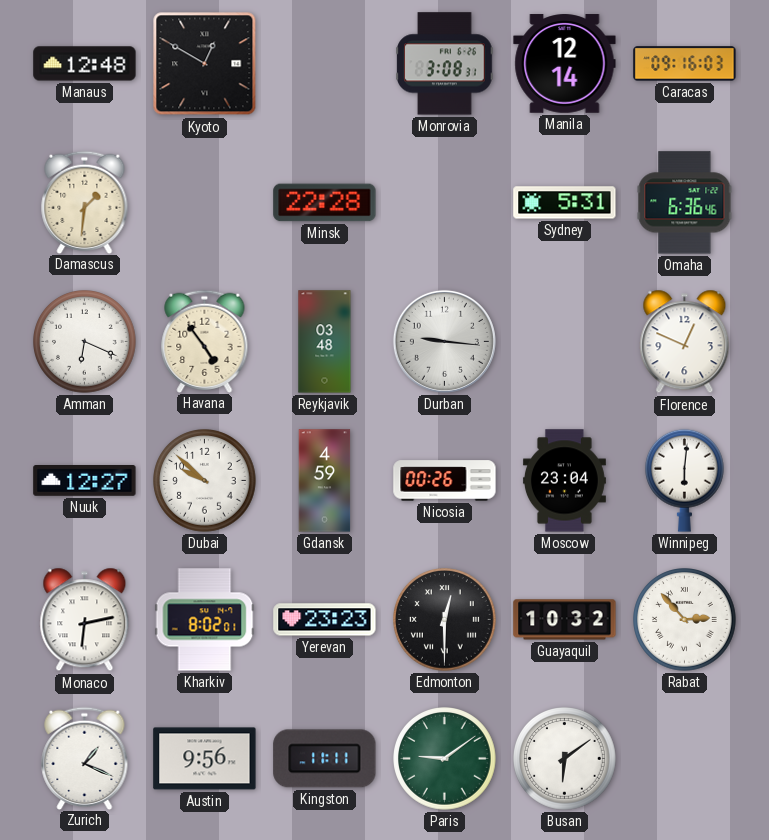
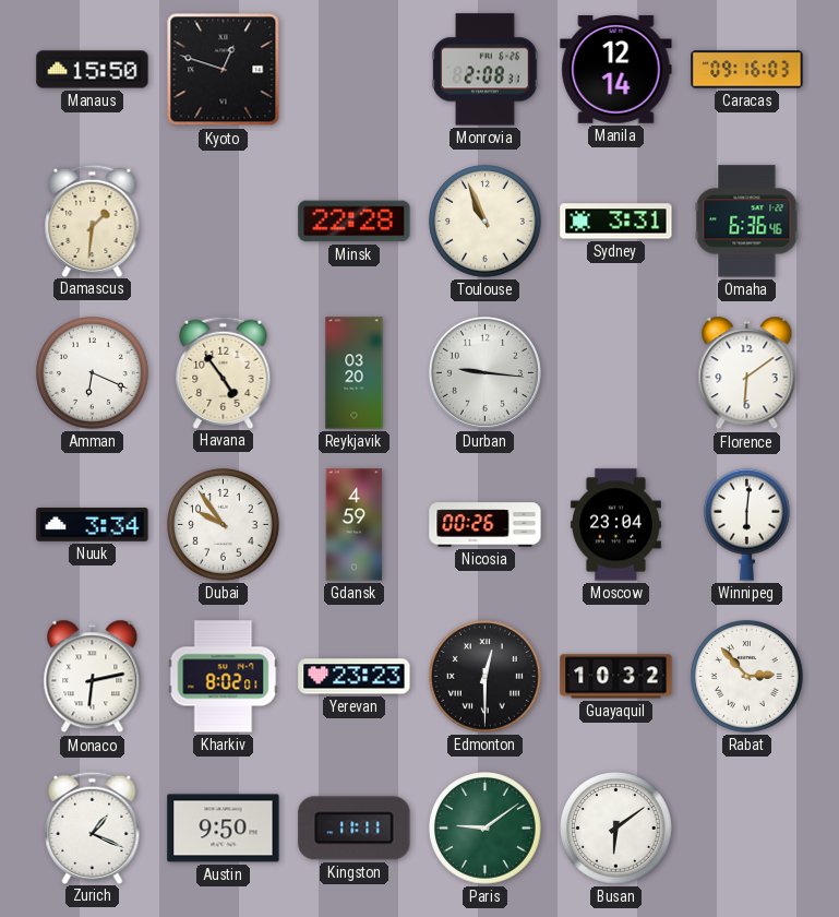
Manaus: 12:48 -> 15:50 (93, 70)
Kyoto: 12:50 -> 12:48 (224, 70)
Monrovia: 3:08 -> 2:08 (486, 70)
Toulouse: none -> 10:56 (486, 222)
Sydney: 5:31 -> 3:31 (616, 222)
Reykjavik: 03:48 -> 03:20 (355, 373)
Florence: 12:49 -> 6:09 (747, 373)
Nuuk: 12:27 -> 3:34 (93, 525)
Dubai: 9:52 -> 9:54 (224, 525)
Austin: 9:56 -> 9:50 (224, 829)
